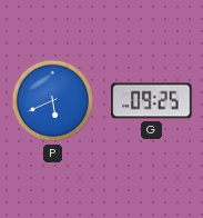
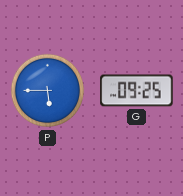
P: 5:41 -> 5:45 (48, 91)
